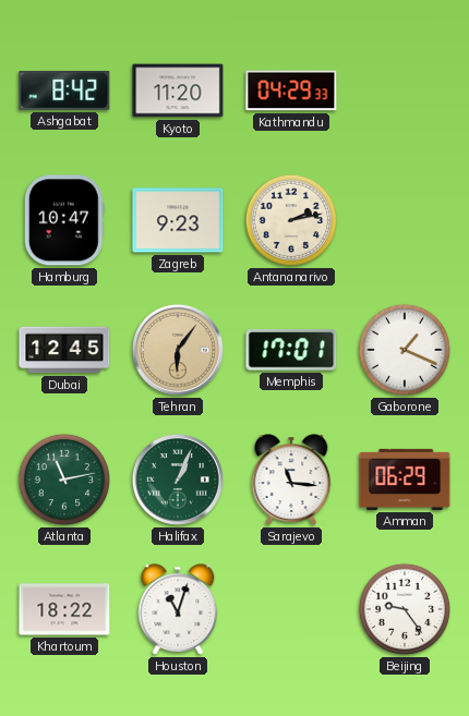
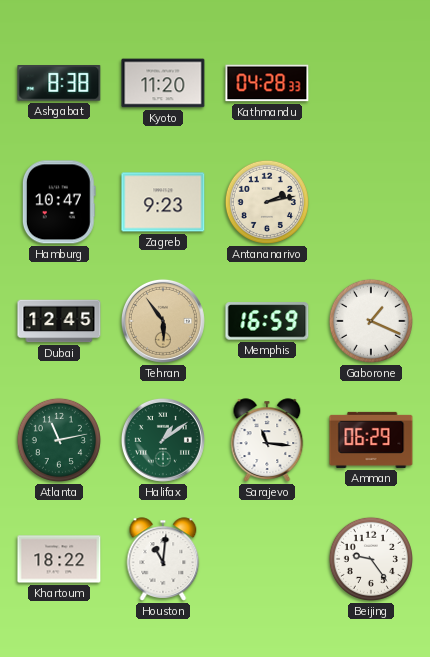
Ashgabat: 8:42 -> 8:38 (59, 83)
Kathmandu: 04:29 -> 04:28 (267, 83)
Tehran: 6:06 -> 5:54 (163, 321)
Memphis: 17:01 -> 16:59 (267, 321)
Halifax: 1:04 -> 1:09 (163, 440)
Houston: 11:03 -> 11:01 (163, 559)
